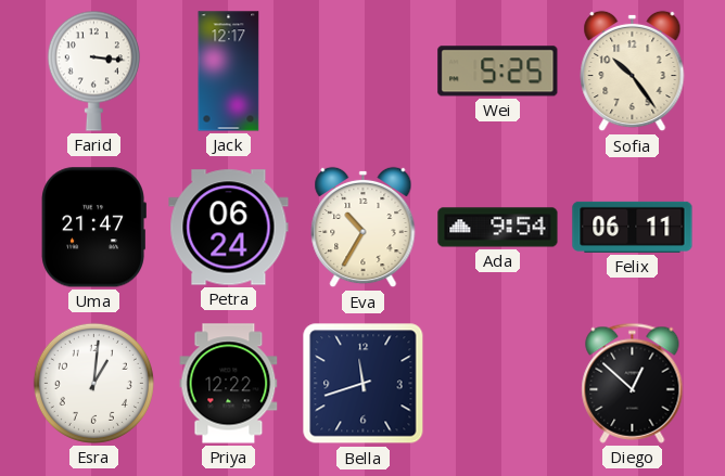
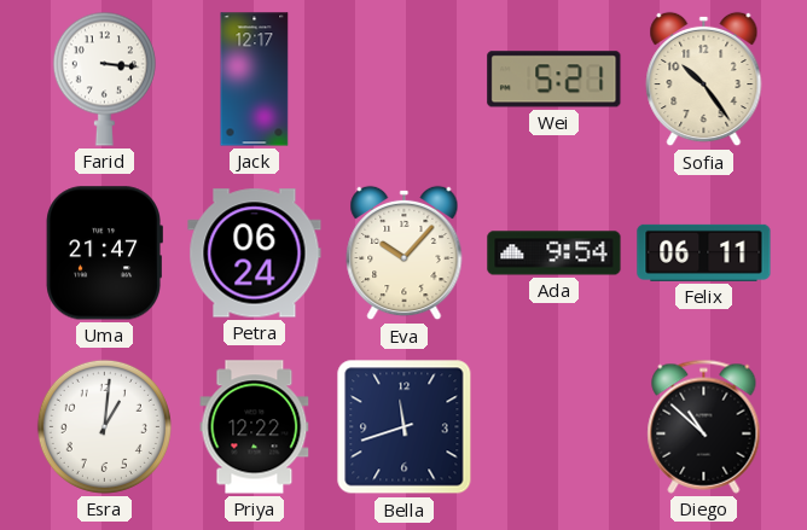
Wei: 5:25 -> 5:21 (555, 80)
Eva: 10:35 -> 10:07 (405, 254)
Diego: 12:52 -> 10:52 (704, 426)
